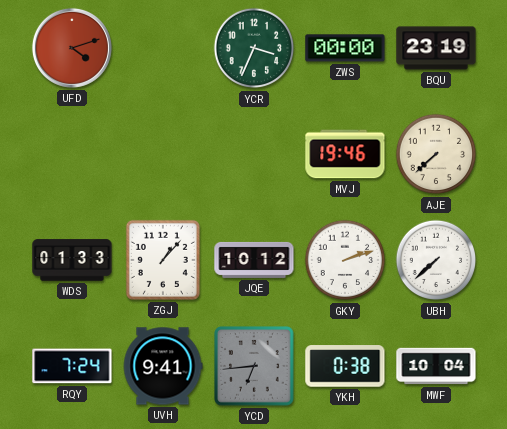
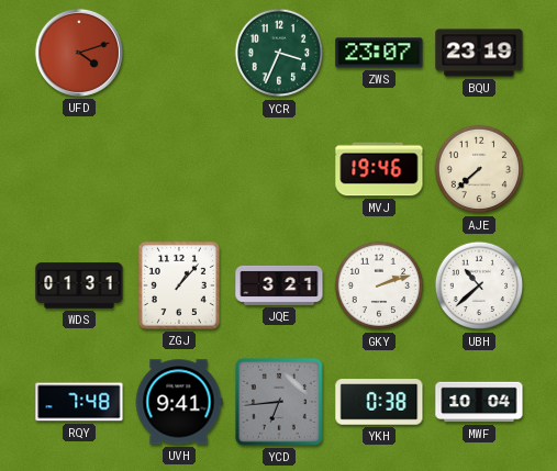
ZWS: 00:00 -> 23:07 (379, 53)
WDS: 01:33 -> 01:31 (79, 285)
JQE: 10:12 -> 3:21 (279, 285)
UBH: 7:38 -> 10:38 (479, 285)
RQY: 7:24 -> 7:48 (79, 402)
